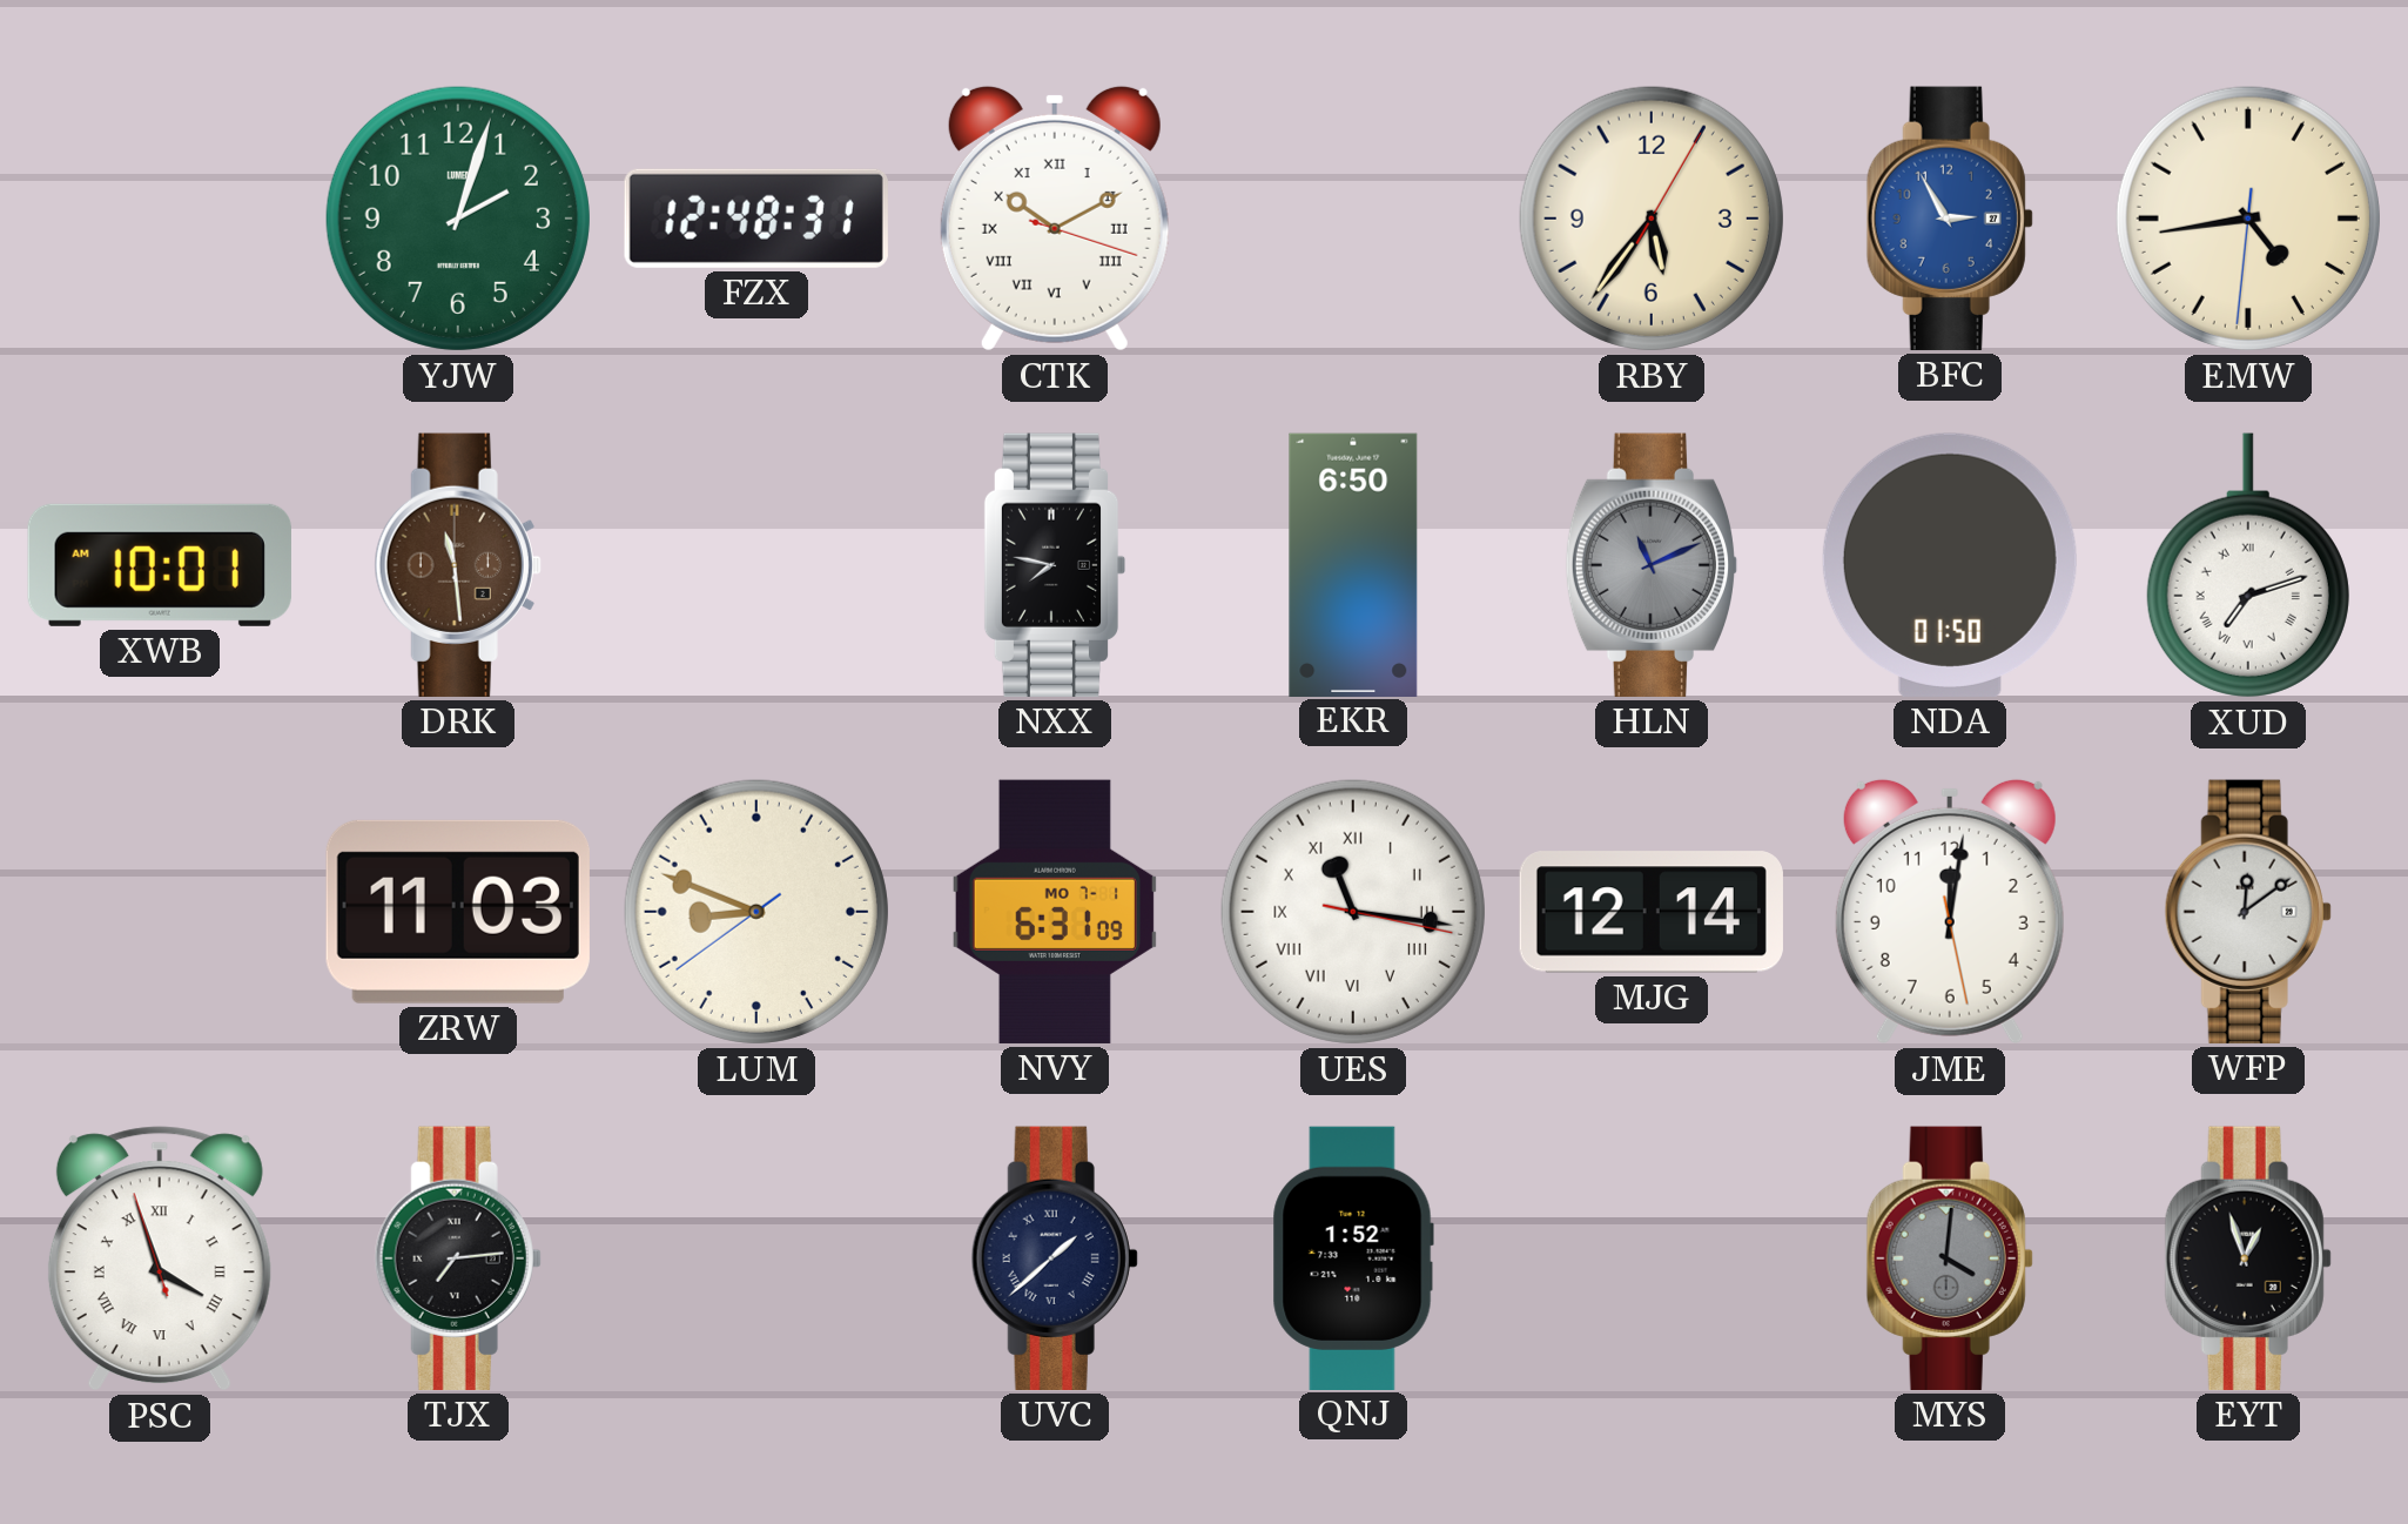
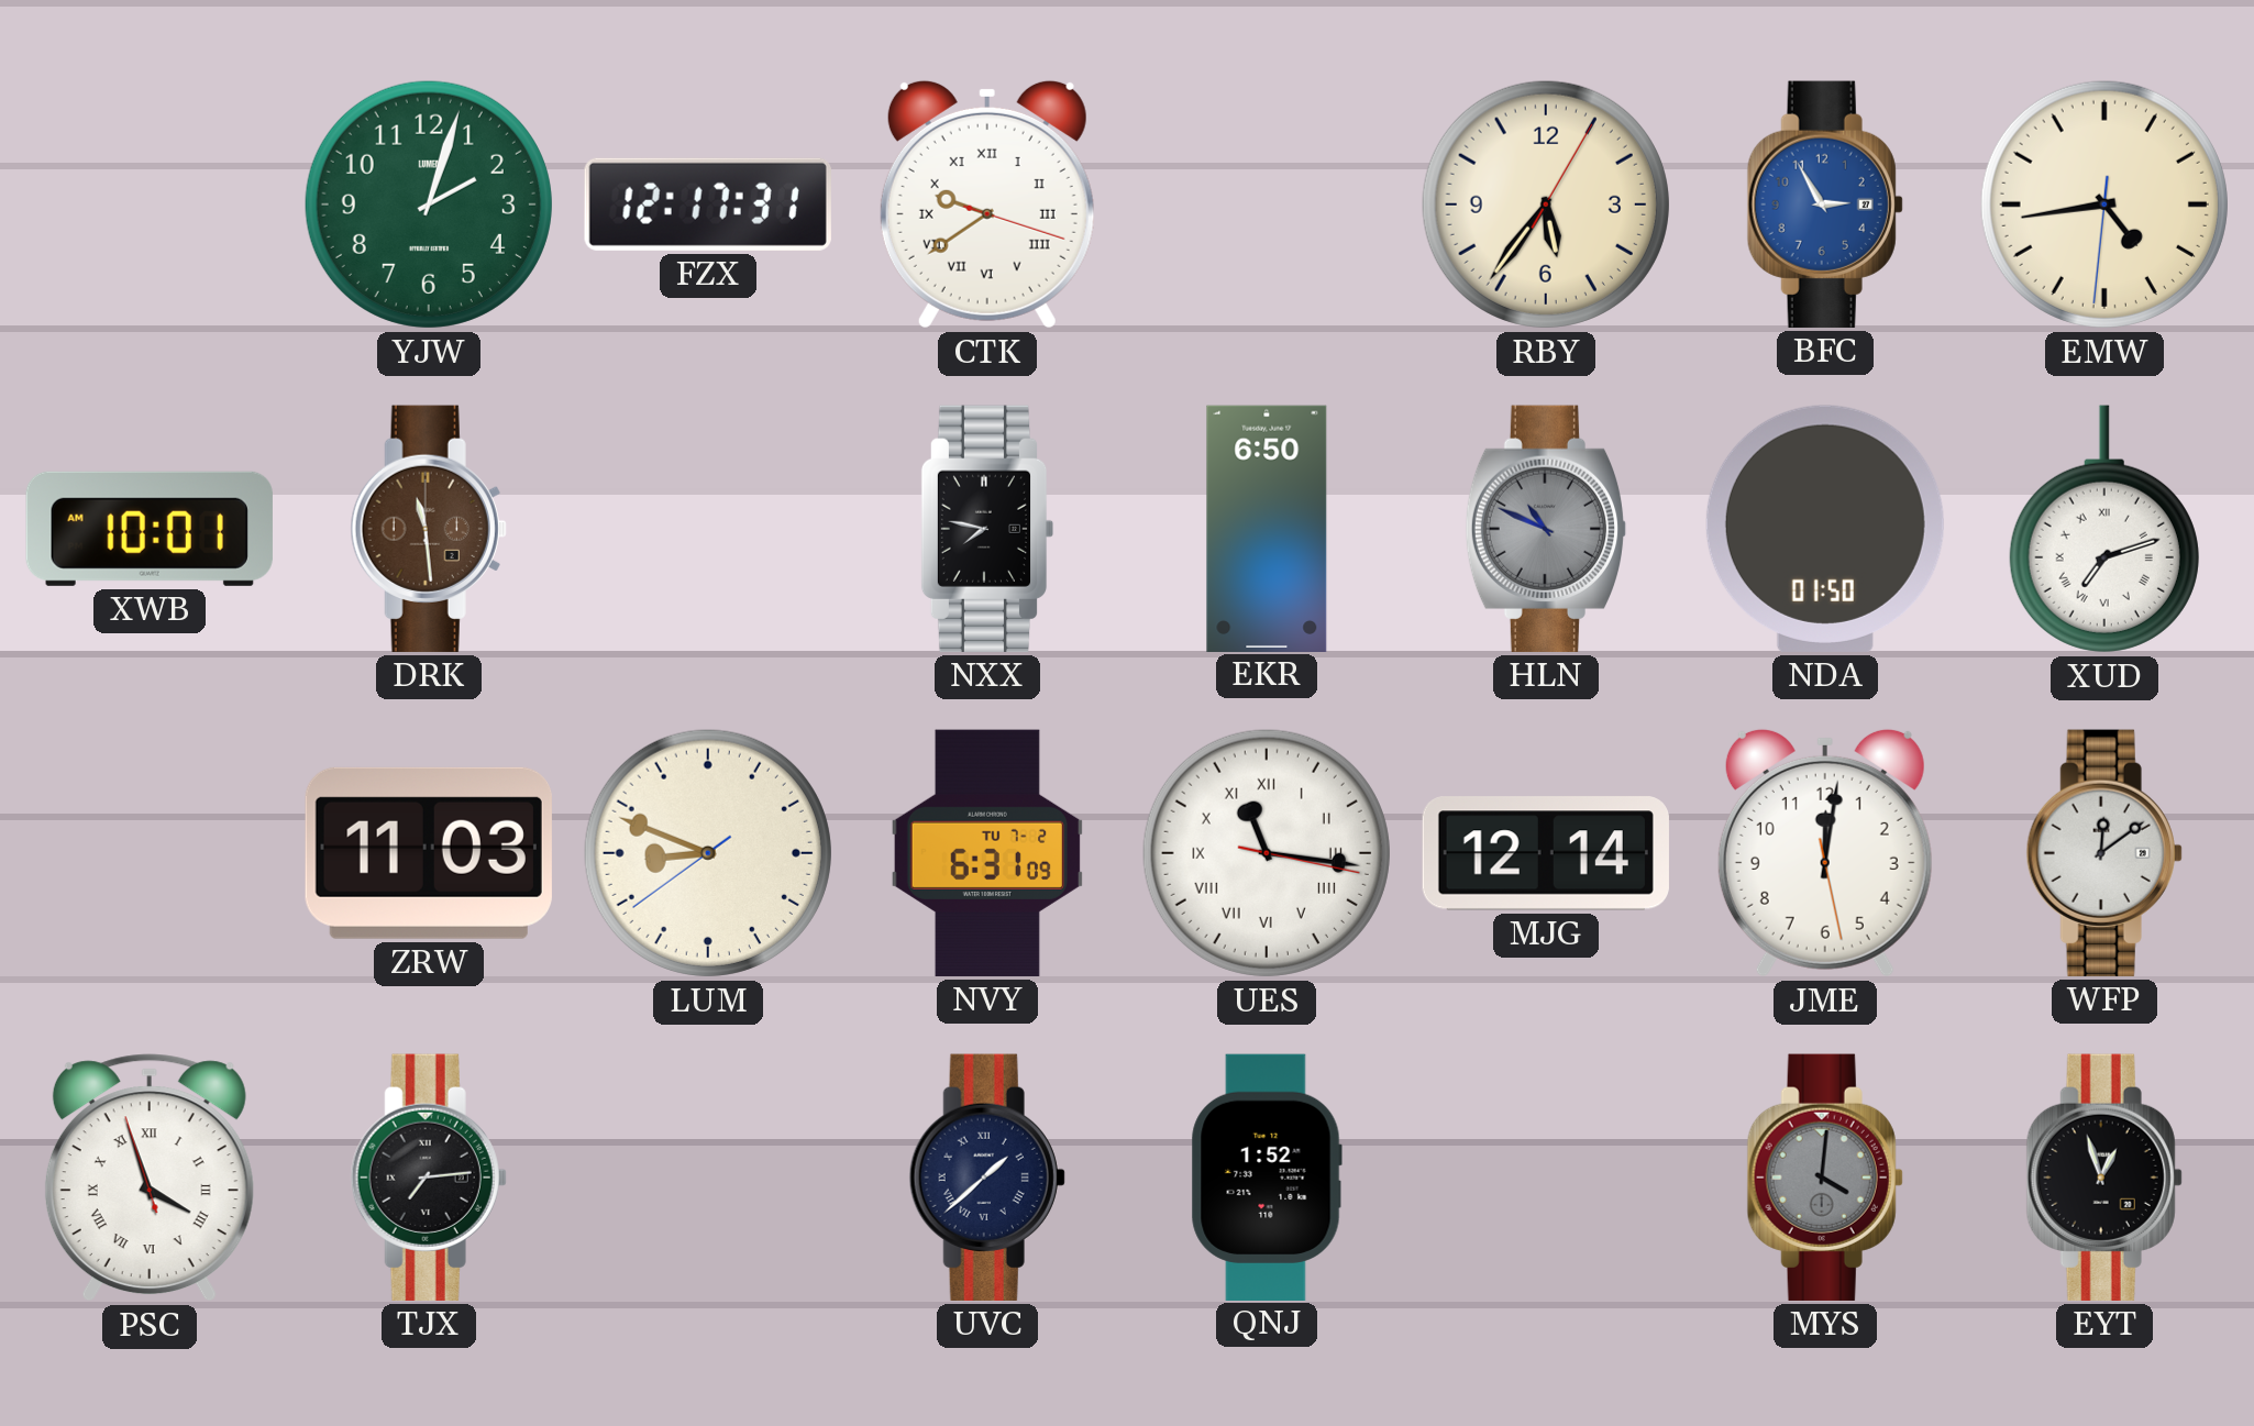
FZX: 12:48 -> 12:17 (708, 204)
CTK: 10:10 -> 9:39 (987, 204)
HLN: 11:11 -> 10:49 (1546, 529)
NVY date: MO 7-1 -> TU 7-2 (986, 853)
